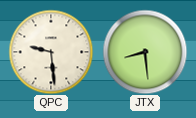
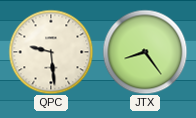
JTX: 8:29 -> 8:24 (145, 52)
